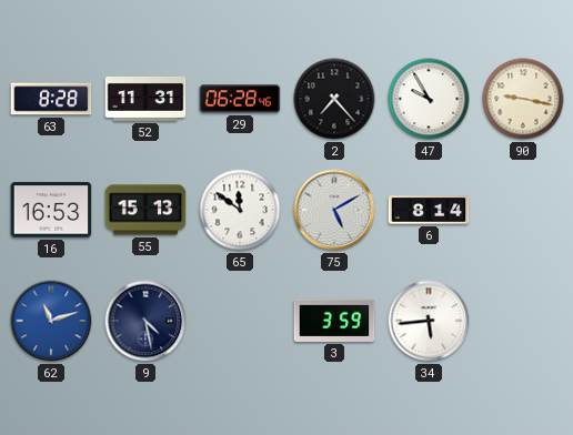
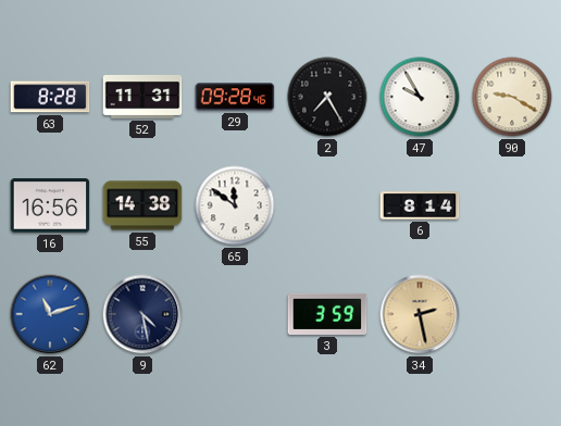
29: 06:28 -> 09:28 (235, 97)
2: 7:23 -> 7:25 (327, 97)
90: 9:17 -> 9:20 (512, 97)
16: 16:53 -> 16:56 (50, 205)
55: 15:13 -> 14:38 (142, 205)
75: 5:10 -> none (334, 210)
34: 5:44 -> 2:28 (420, 314)
34 dial: white -> champagne (420, 314)
